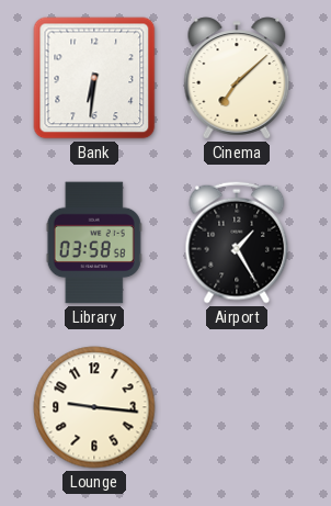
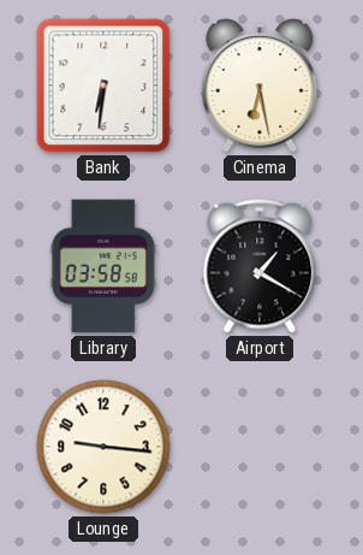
Cinema: 7:08 -> 6:28 (260, 85)
Airport: 1:25 -> 1:20 (260, 266)
